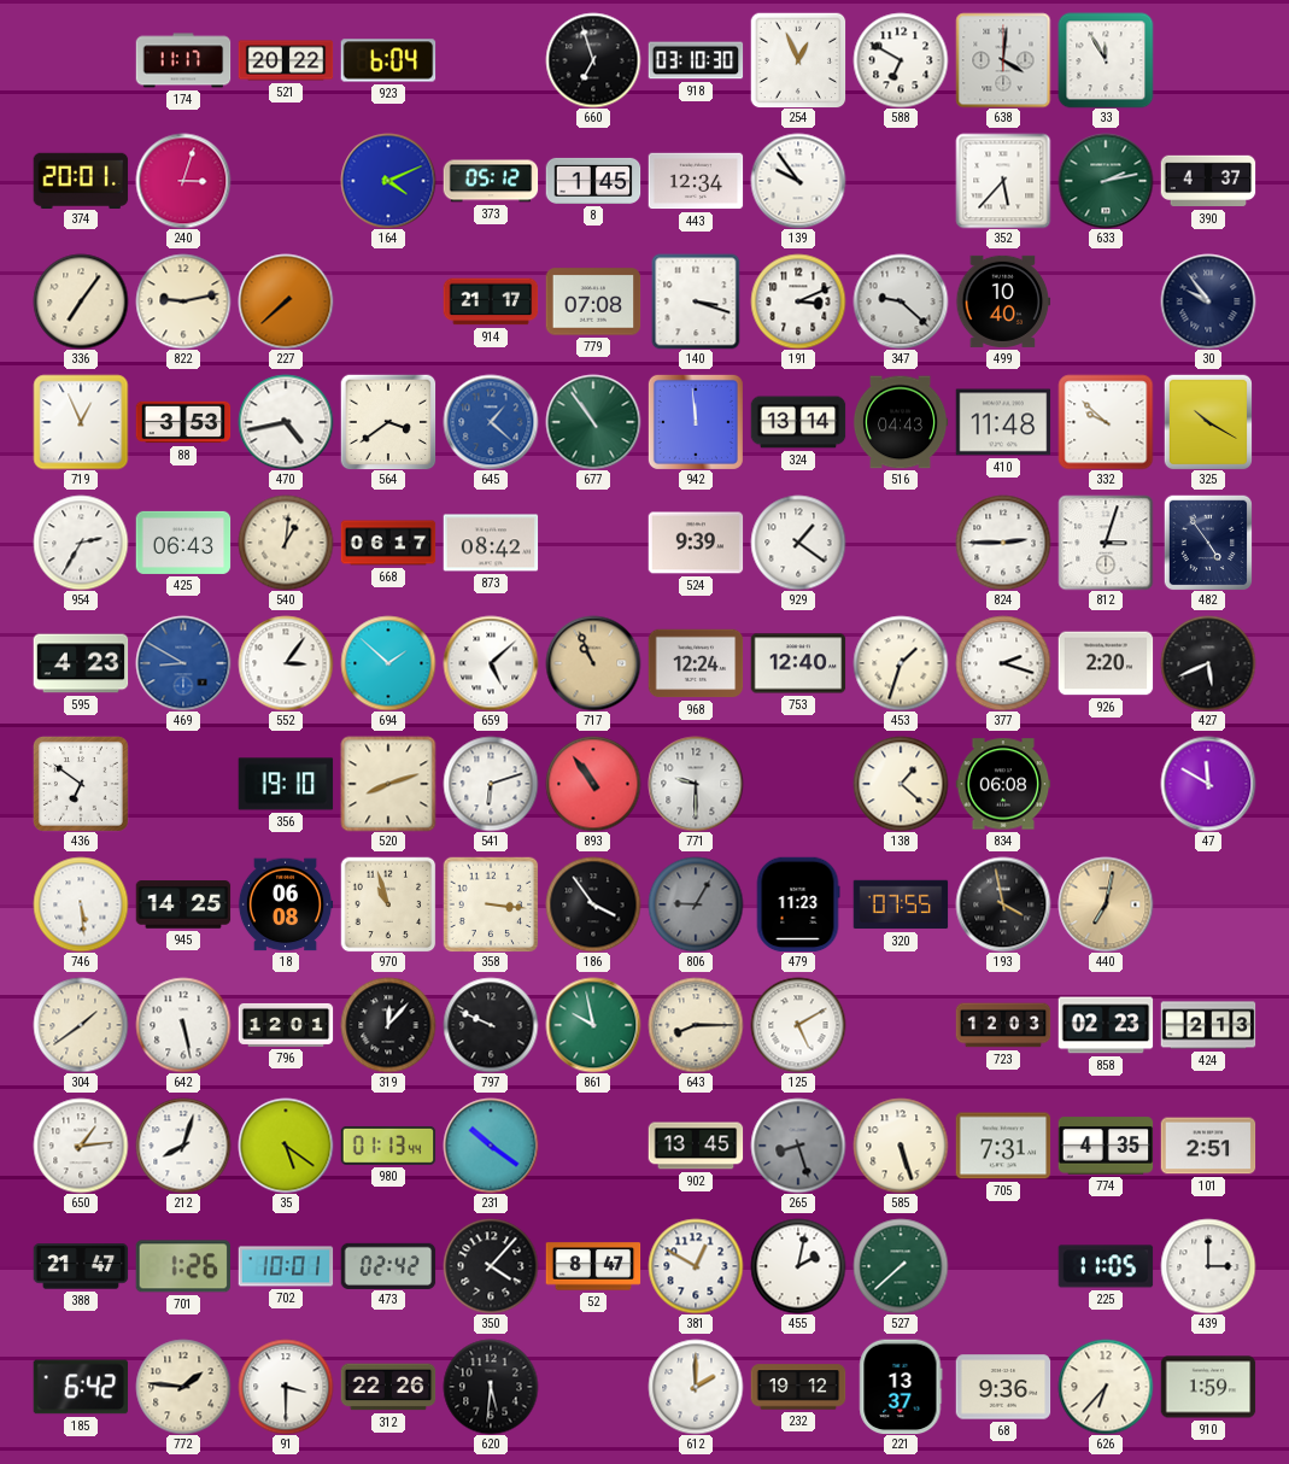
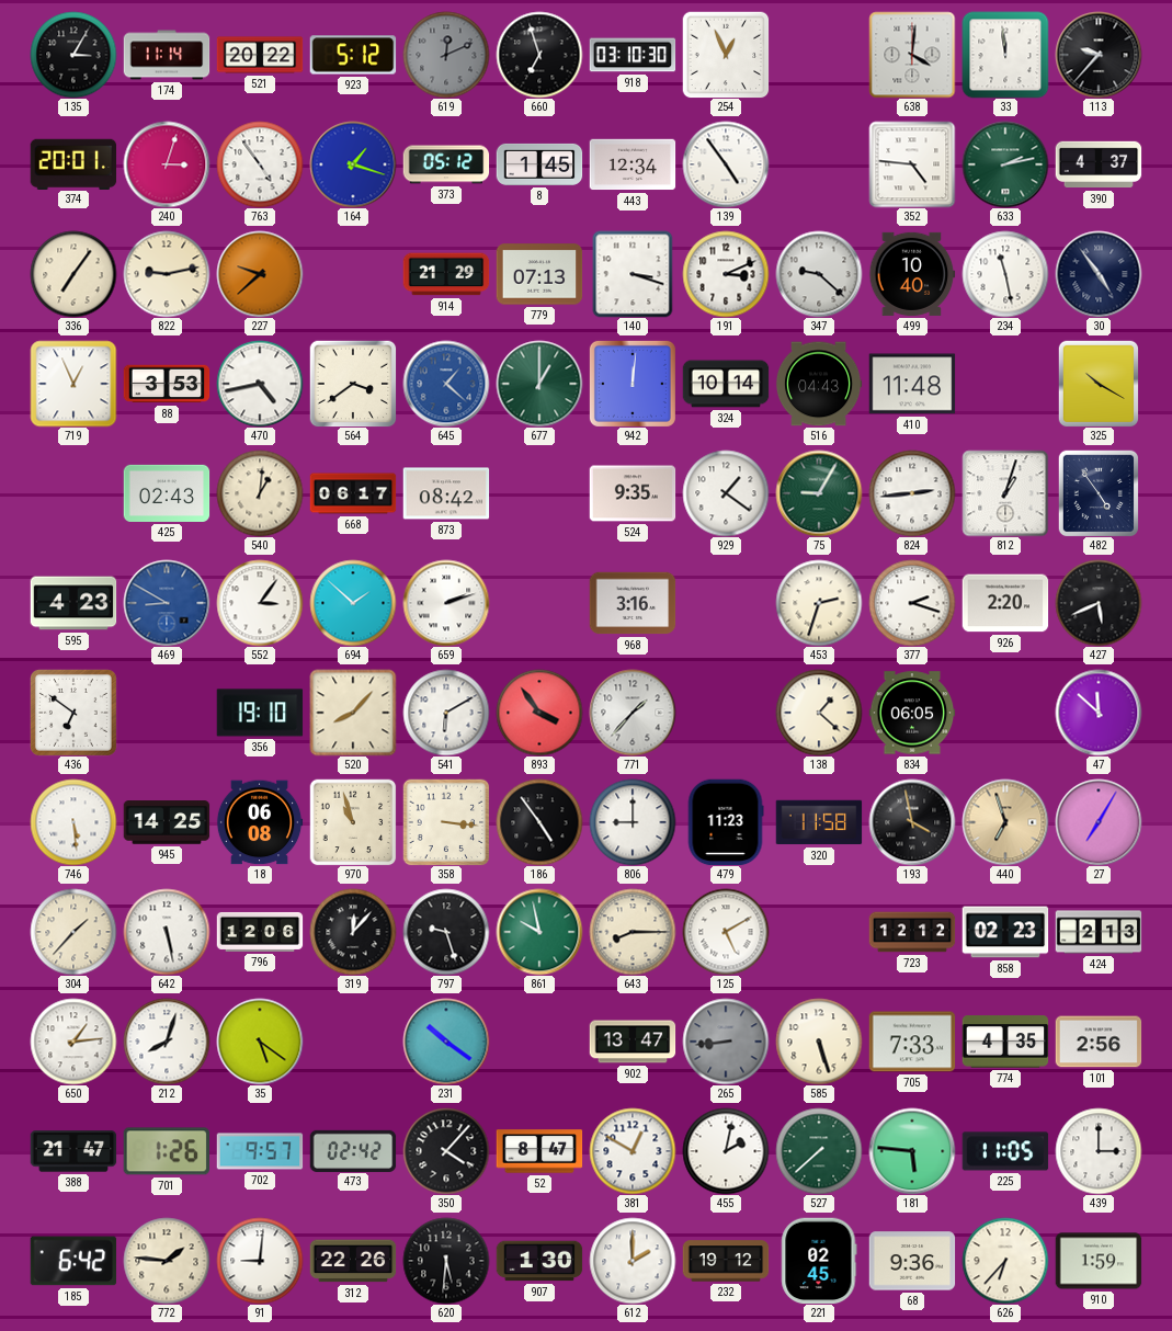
135: none -> 3:05 (73, 55)
174: 11:17 -> 11:14 (167, 55)
923: 6:04 -> 5:12 (353, 55)
619: none -> 12:11 (446, 55)
588: 6:50 -> none (901, 60)
33: 11:55 -> 11:59 (1005, 55)
113: none -> 9:37 (1099, 55)
763: none -> 4:54 (260, 164)
164: 4:11 -> 1:18 (353, 164)
139: 9:54 -> 4:54 (726, 164)
352: 5:37 -> 4:46 (912, 164)
227: 7:38 -> 9:38 (260, 274)
914: 21:17 -> 21:29 (446, 274)
779: 07:08 -> 07:13 (539, 274)
234: none -> 11:28 (1005, 274)
30: 9:54 -> 4:54 (1099, 274)
677: 10:54 -> 1:00 (539, 384)
942: 11:59 -> 12:01 (633, 384)
324: 13:14 -> 10:14 (726, 384)
332: 9:52 -> none (1106, 422)
954: 2:35 -> none (81, 543)
425: 06:43 -> 02:43 (167, 493)
524: 9:39 -> 9:35 (633, 493)
75: none -> 9:05 (819, 493)
824: 2:45 -> 2:44 (912, 493)
812: 3:03 -> 1:03 (1005, 493)
659: 5:08 -> 2:12 (446, 603)
717: 10:56 -> none (593, 663)
968: 12:24 -> 3:16 (633, 603)
753: 12:40 -> none (798, 663)
453: 1:33 -> 2:33 (819, 603)
520: 8:12 -> 8:07 (353, 713)
541: 6:12 -> 6:10 (446, 713)
893: 10:54 -> 3:54 (539, 713)
771: 9:30 -> 1:37 (633, 713)
834: 06:08 -> 06:05 (912, 713)
47: 11:50 -> 11:52 (1099, 713)
186: 3:54 -> 4:54 (539, 822)
806: 9:05 -> 9:00 (633, 822)
806 dial: grey -> white (633, 822)
320: 07:55 -> 11:58 (819, 822)
440: 7:02 -> 6:57 (1005, 822)
27: none -> 7:05 (1099, 822)
304: 1:39 -> 1:37 (73, 932)
796: 12:01 -> 12:06 (260, 932)
797: 9:49 -> 9:27 (446, 932)
723: 12:03 -> 12:12 (912, 932)
980: 01:13 -> none (388, 1146)
902: 13:45 -> 13:47 (633, 1042)
265: 8:27 -> 8:44 (726, 1042)
705: 7:31 -> 7:33 (912, 1042)
101: 2:51 -> 2:56 (1099, 1042)
702: 10:01 -> 9:57 (260, 1151)
181: none -> 5:46 (912, 1151)
91: 3:30 -> 9:01 (260, 1261)
907: none -> 1:30 (539, 1261)
221: 13:37 -> 02:45 (819, 1261)
